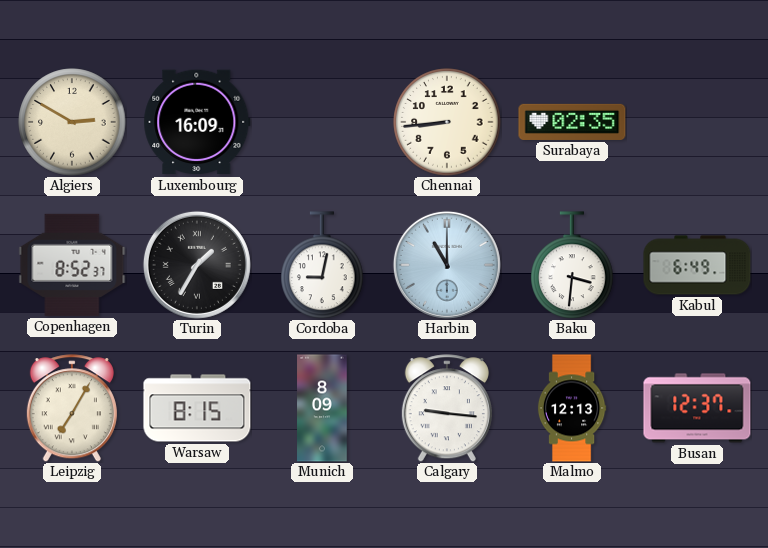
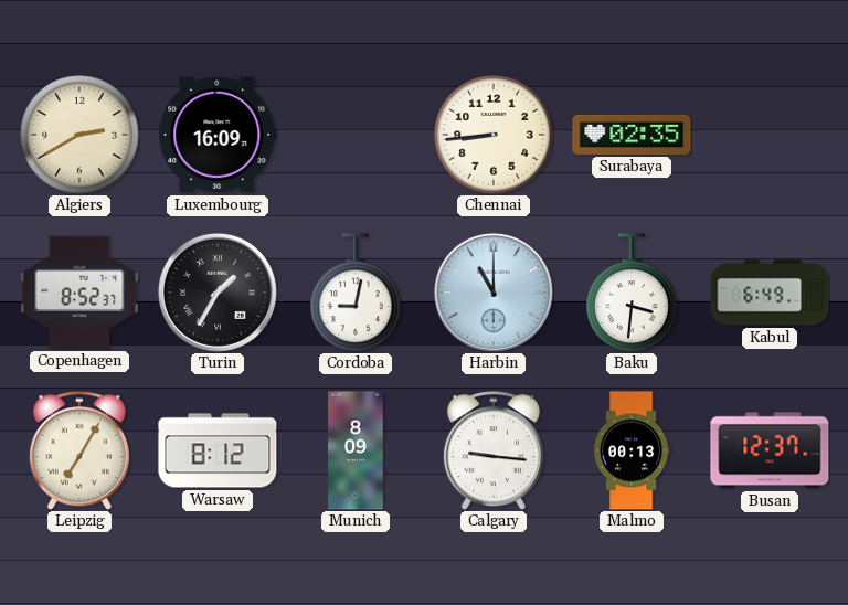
Algiers: 2:50 -> 2:40 (79, 135)
Warsaw: 8:15 -> 8:12 (218, 450)
Malmo: 12:13 -> 00:13 (632, 450)
